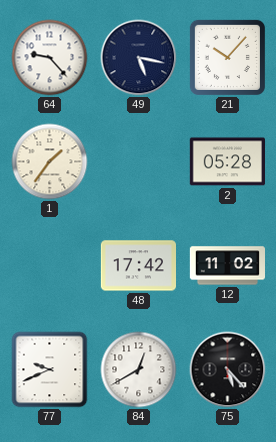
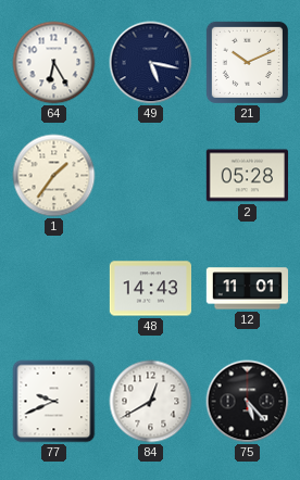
64: 9:23 -> 6:25 (54, 63)
21: 10:07 -> 10:11 (247, 62)
48: 17:42 -> 14:43 (150, 289)
12: 11:02 -> 11:01 (247, 289)
